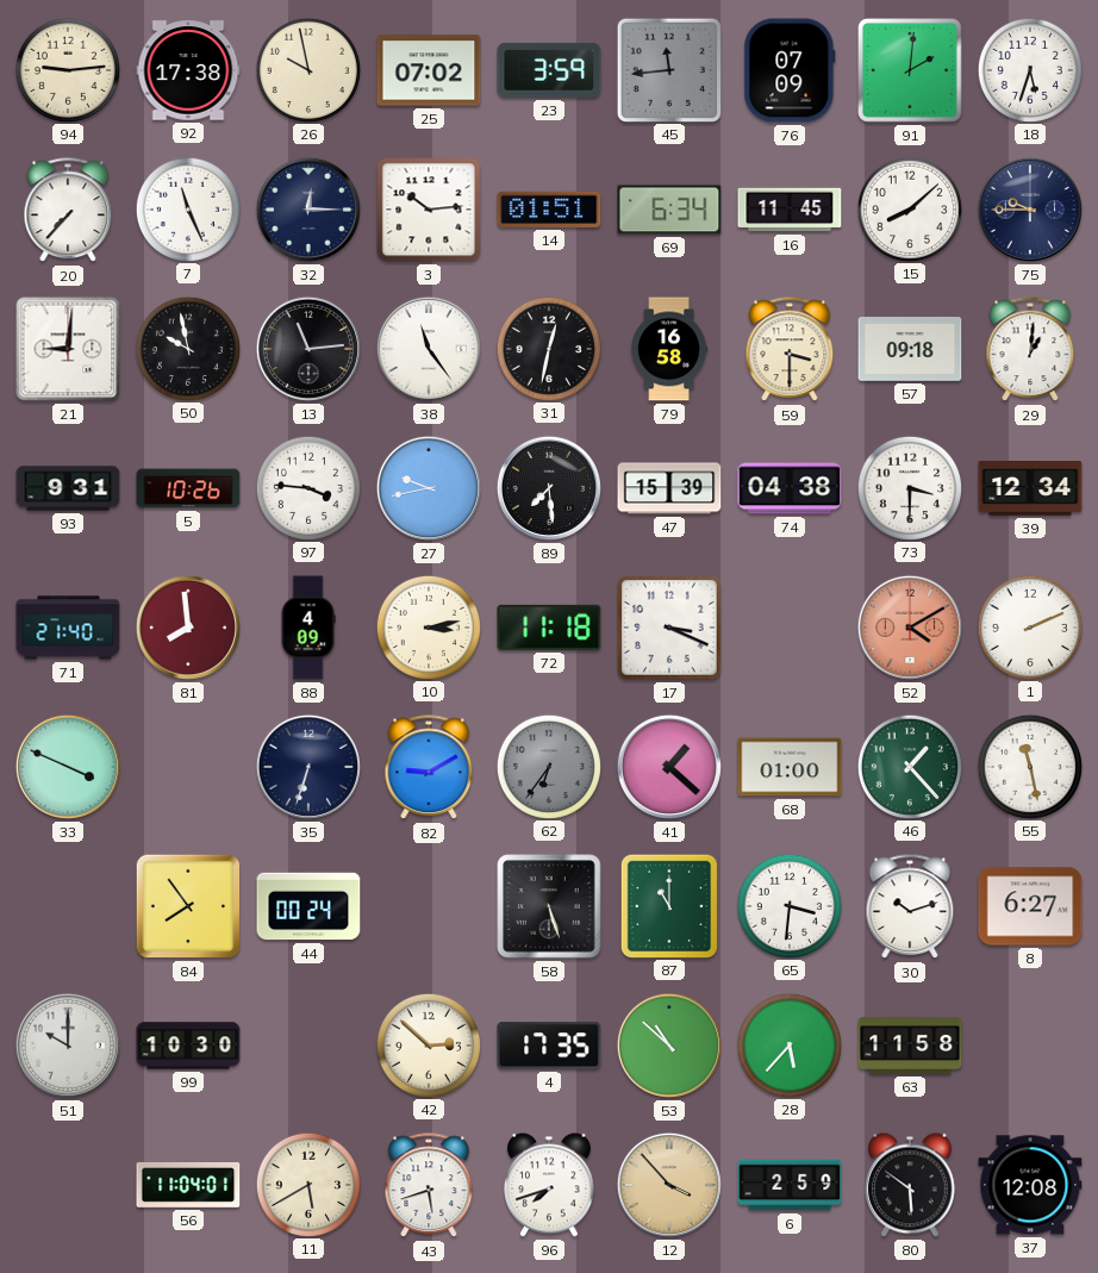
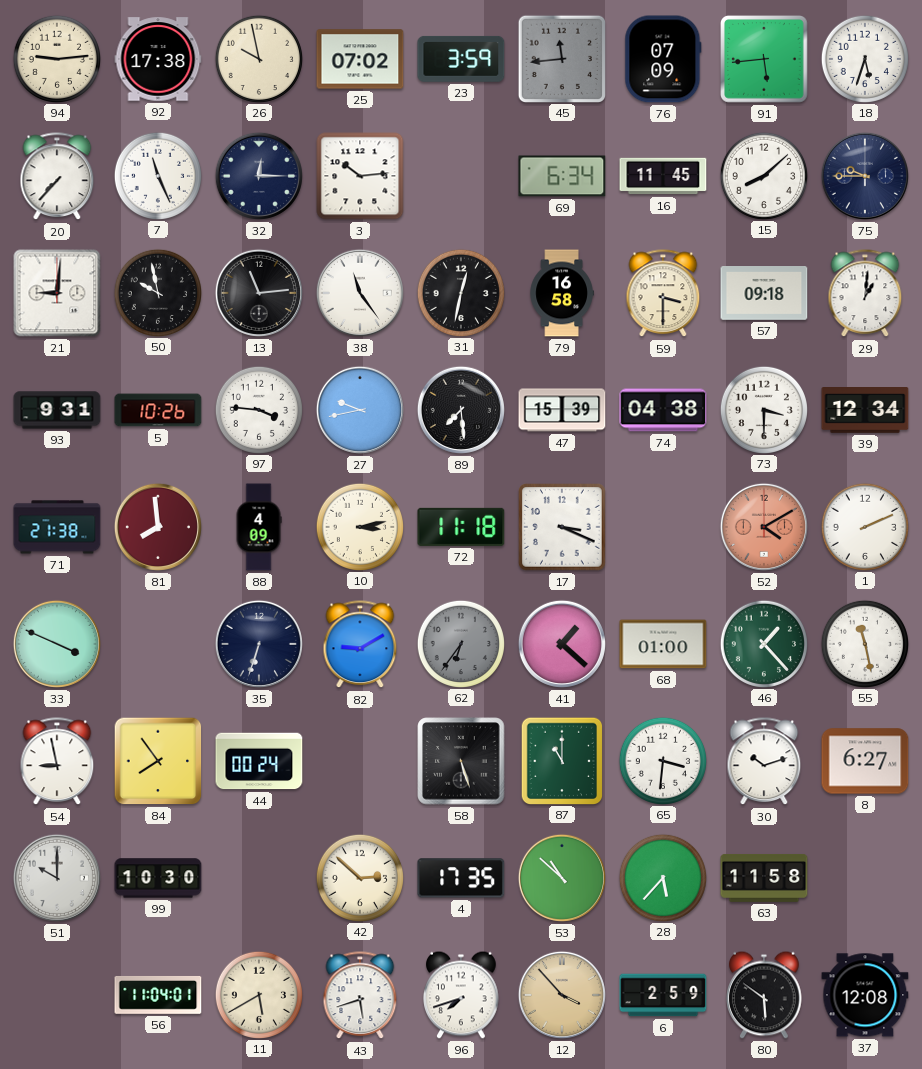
91: 2:01 -> 5:44 (765, 60)
14: 01:51 -> none (549, 210)
71: 21:40 -> 21:38 (57, 527)
54: none -> 8:58 (57, 762)
